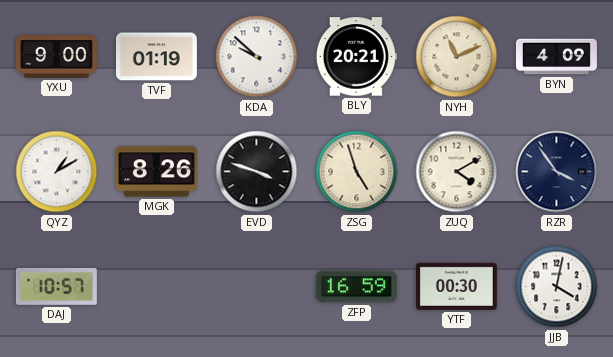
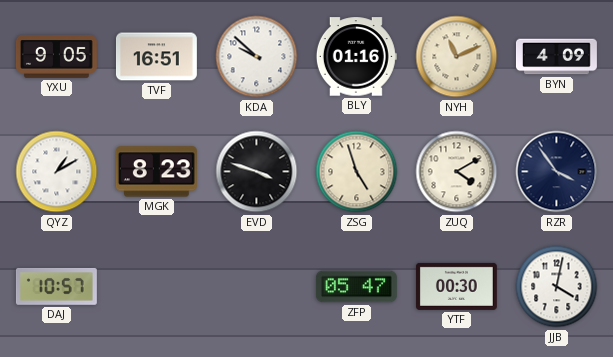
YXU: 9:00 -> 9:05 (56, 57)
TVF: 01:19 -> 16:51 (156, 57)
BLY: 20:21 -> 01:16 (356, 57)
MGK: 8:26 -> 8:23 (156, 172)
ZFP: 16:59 -> 05:47 (356, 287)
